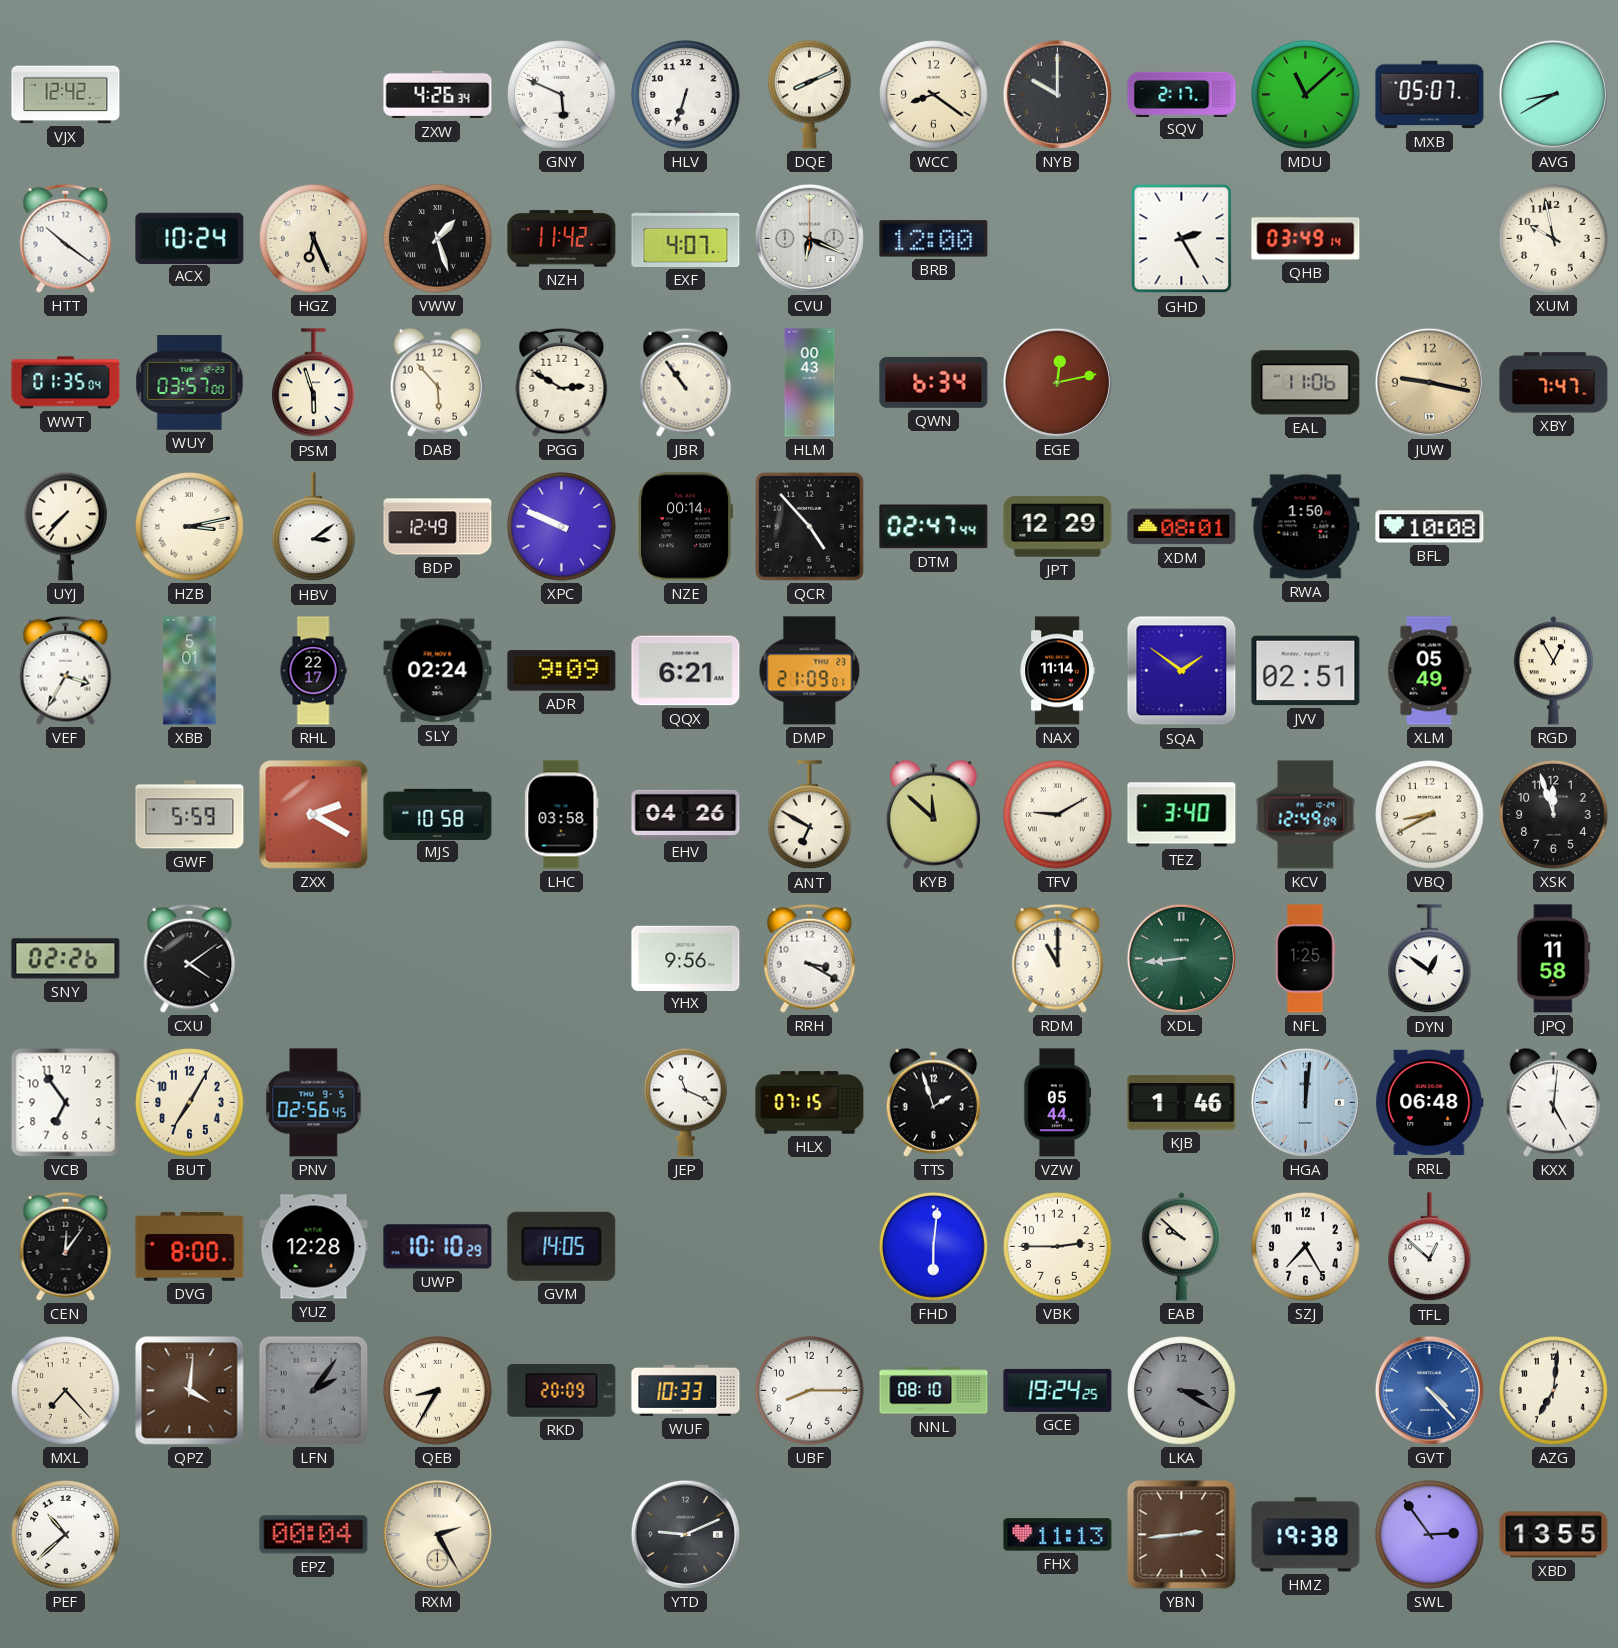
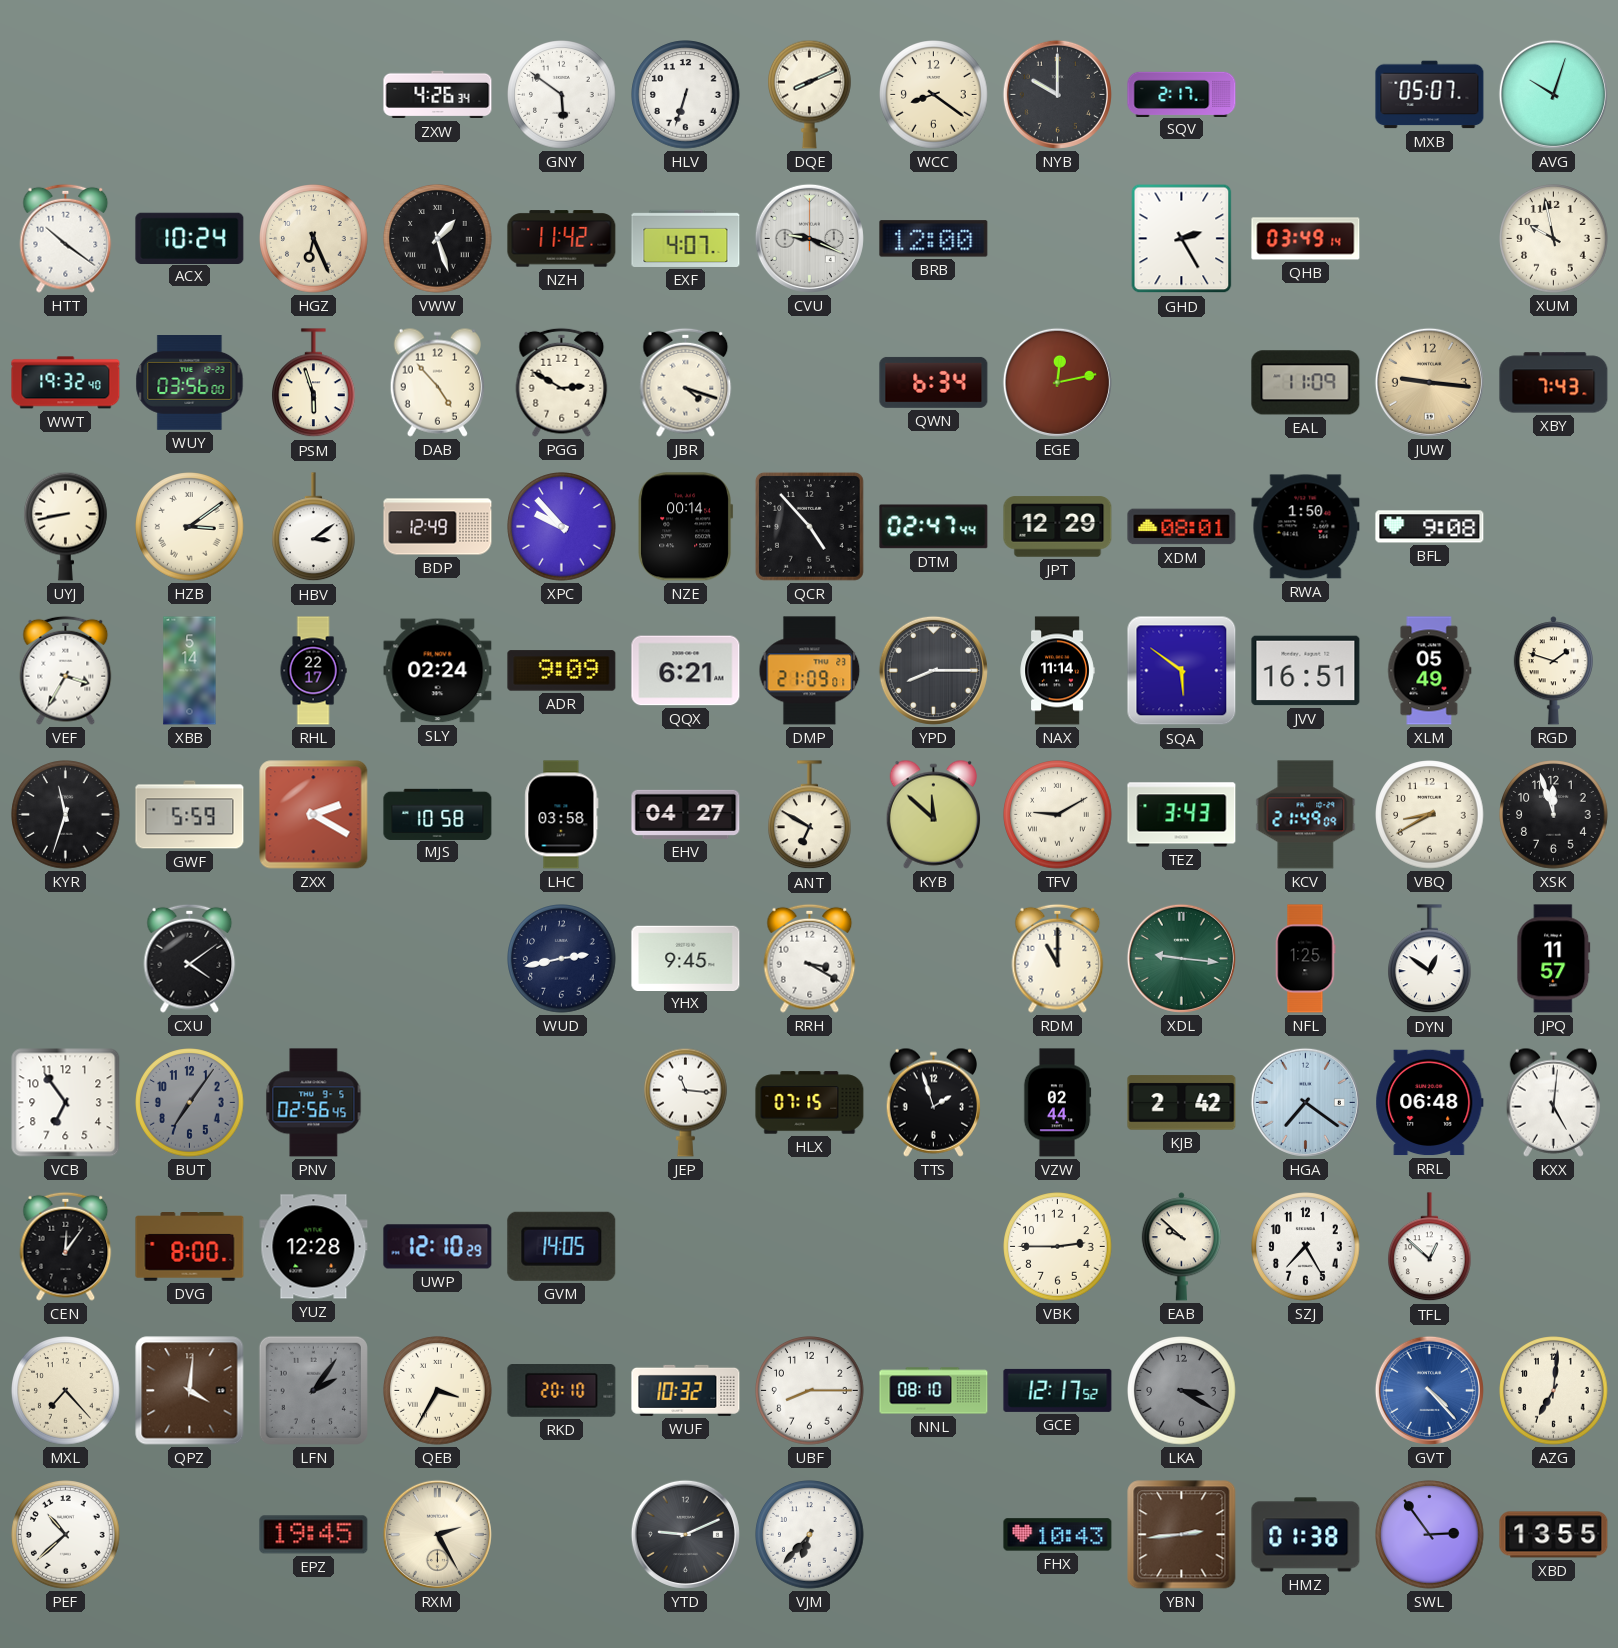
VJX: 12:42 -> none (66, 95)
GNY: 5:49 -> 5:51 (562, 95)
MDU: 11:08 -> none (1306, 95)
AVG: 8:40 -> 10:03 (1553, 94)
CVU: 6:19 -> 9:19 (809, 238)
WWT: 01:35 -> 19:32 (66, 383)
WUY: 03:57 -> 03:56 (190, 383)
DAB: 5:53 -> 4:53 (437, 382)
JBR: 10:54 -> 4:18 (686, 382)
HLM: 00:43 -> none (810, 383)
EAL: 11:06 -> 11:09 (1306, 383)
JUW: 9:17 -> 9:16 (1429, 382)
XBY: 7:47 -> 7:43 (1554, 383)
UYJ: 7:37 -> 8:43 (66, 526)
HZB: 3:13 -> 3:09 (190, 527)
XPC: 9:49 -> 9:53 (562, 527)
BFL: 10:08 -> 9:08 (1430, 527)
XBB: 5:01 -> 5:14 (190, 671)
YPD: none -> 8:15 (933, 670)
SQA: 1:51 -> 5:51 (1182, 671)
JVV: 02:51 -> 16:51 (1306, 671)
RGD: 12:55 -> 1:48 (1553, 671)
KYR: none -> 11:33 (66, 815)
EHV: 04:26 -> 04:27 (686, 814)
TEZ: 3:40 -> 3:43 (1182, 815)
KCV: 12:49 -> 21:49 (1306, 815)
SNY: 02:26 -> none (66, 959)
WUD: none -> 2:43 (562, 959)
YHX: 9:56 -> 9:45 (686, 958)
XDL: 8:44 -> 9:16 (1181, 958)
JPQ: 11:58 -> 11:57 (1554, 959)
BUT: 7:05 -> 7:06 (190, 1103)
BUT dial: cream -> grey (190, 1103)
JEP: 11:19 -> 11:16 (686, 1102)
VZW: 05:44 -> 02:44 (1057, 1103)
KJB: 1:46 -> 2:42 (1182, 1103)
HGA: 12:01 -> 7:21 (1305, 1102)
UWP: 10:10 -> 12:10 (438, 1247)
FHD: 6:01 -> none (934, 1247)
QEB: 8:35 -> 3:35 (438, 1391)
RKD: 20:09 -> 20:10 (562, 1391)
WUF: 10:33 -> 10:32 (686, 1390)
GCE: 19:24 -> 12:17 (1058, 1390)
EPZ: 00:04 -> 19:45 (314, 1535)
VJM: none -> 6:37 (810, 1535)
FHX: 11:13 -> 10:43 (1058, 1535)
HMZ: 19:38 -> 01:38 (1306, 1535)
